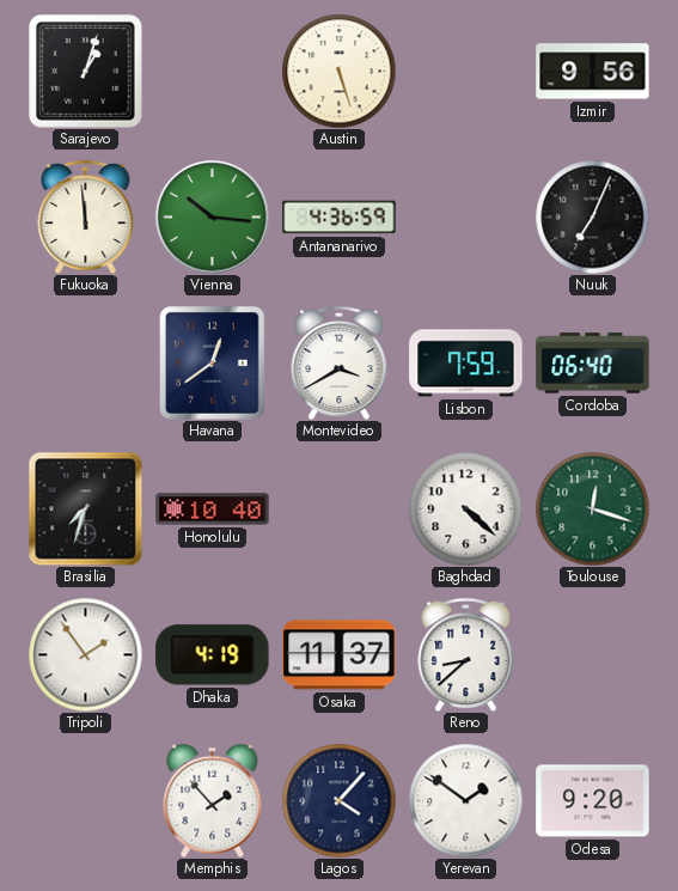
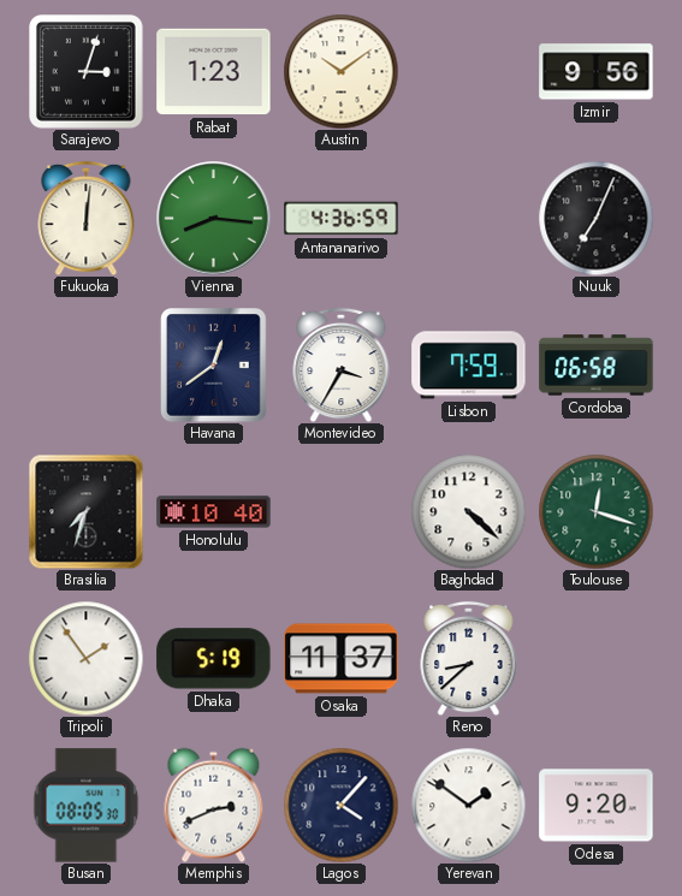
Sarajevo: 1:03 -> 3:03 (87, 72)
Rabat: none -> 1:23 (214, 72)
Austin: 5:27 -> 10:09 (340, 71)
Fukuoka: 11:59 -> 12:01 (87, 218)
Vienna: 10:16 -> 8:16 (214, 219)
Montevideo: 3:40 -> 3:35 (342, 364)
Cordoba: 06:40 -> 06:58 (597, 366)
Dhaka: 4:19 -> 5:19 (214, 659)
Busan: none -> 08:05 (87, 806)
Memphis: 1:53 -> 2:41 (214, 805)
